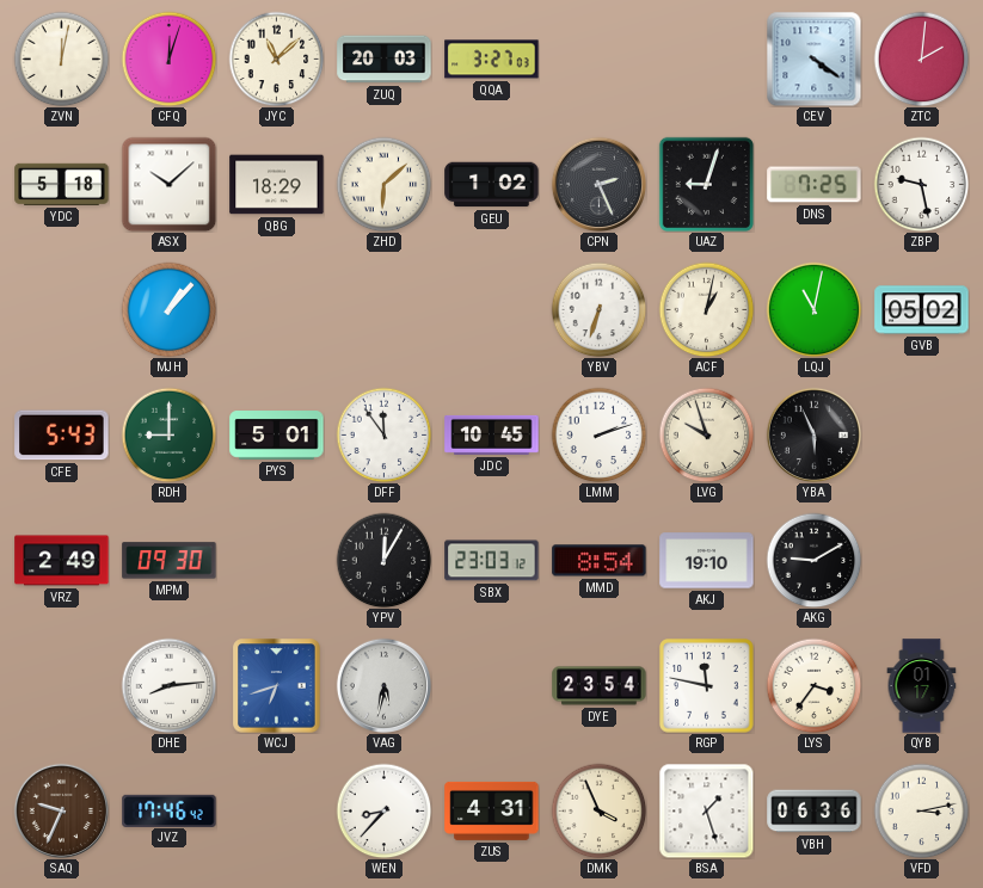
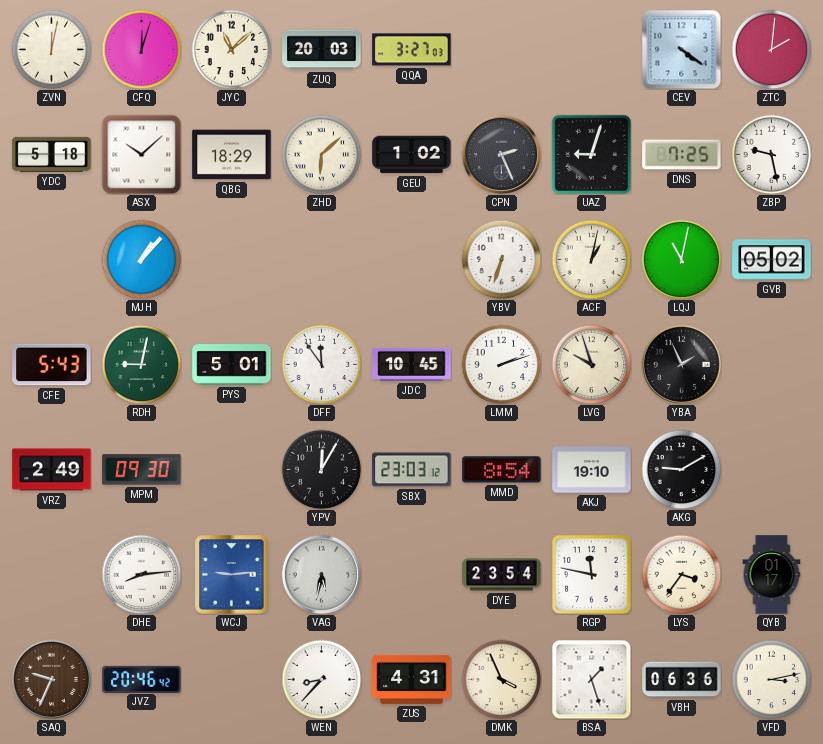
RDH: 9:00 -> 9:02 (141, 364)
YBA: 5:56 -> 1:56 (681, 364)
WCJ: 6:42 -> 9:14 (232, 575)
JVZ: 17:46 -> 20:46 (142, 679)
